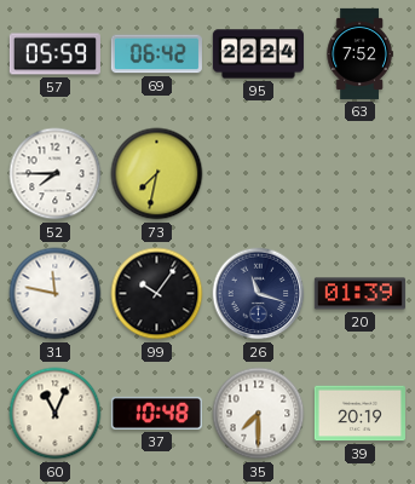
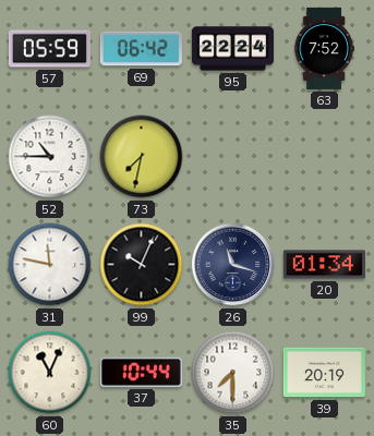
52: 7:45 -> 10:45 (50, 157)
99: 10:06 -> 10:04 (142, 265)
20: 01:39 -> 01:34 (324, 265)
37: 10:48 -> 10:44 (141, 372)
